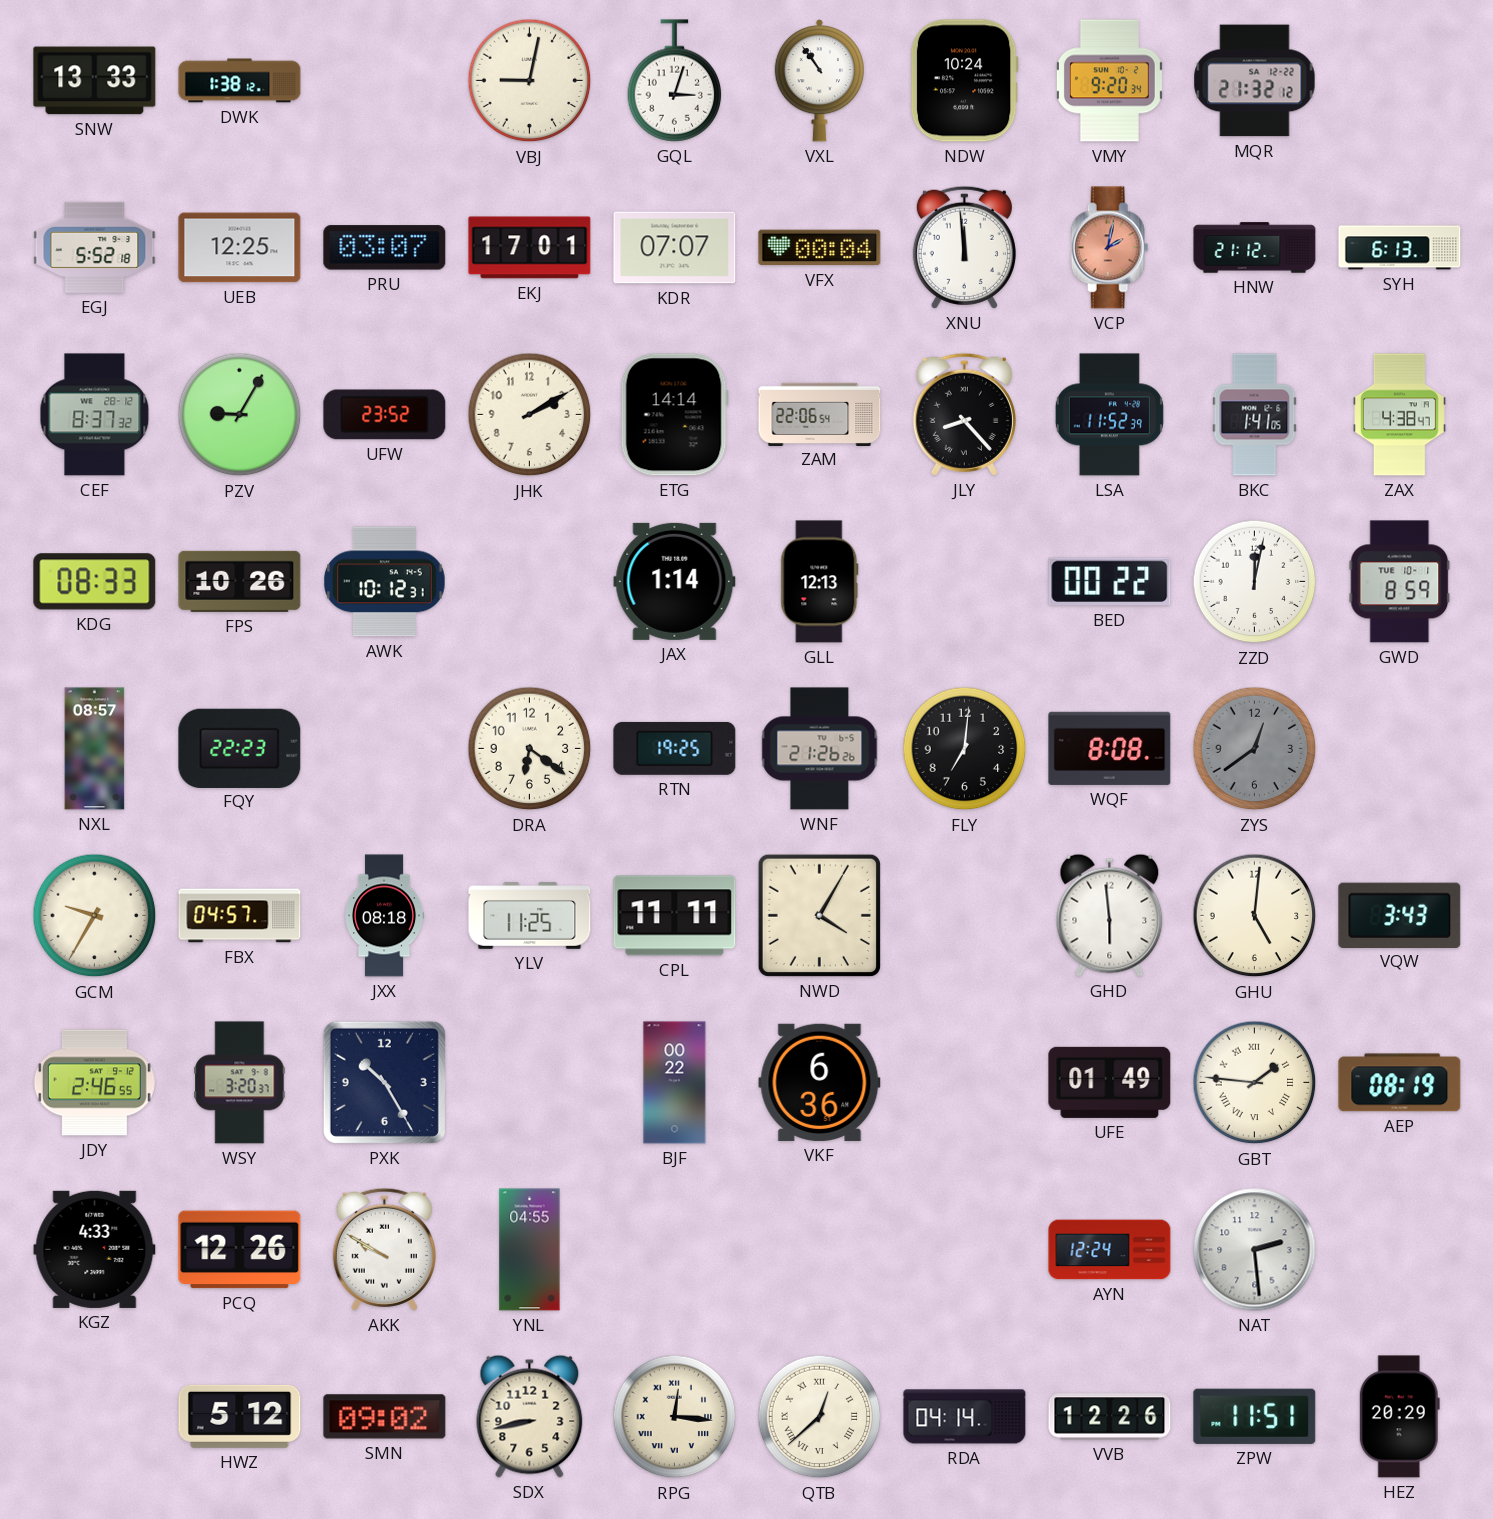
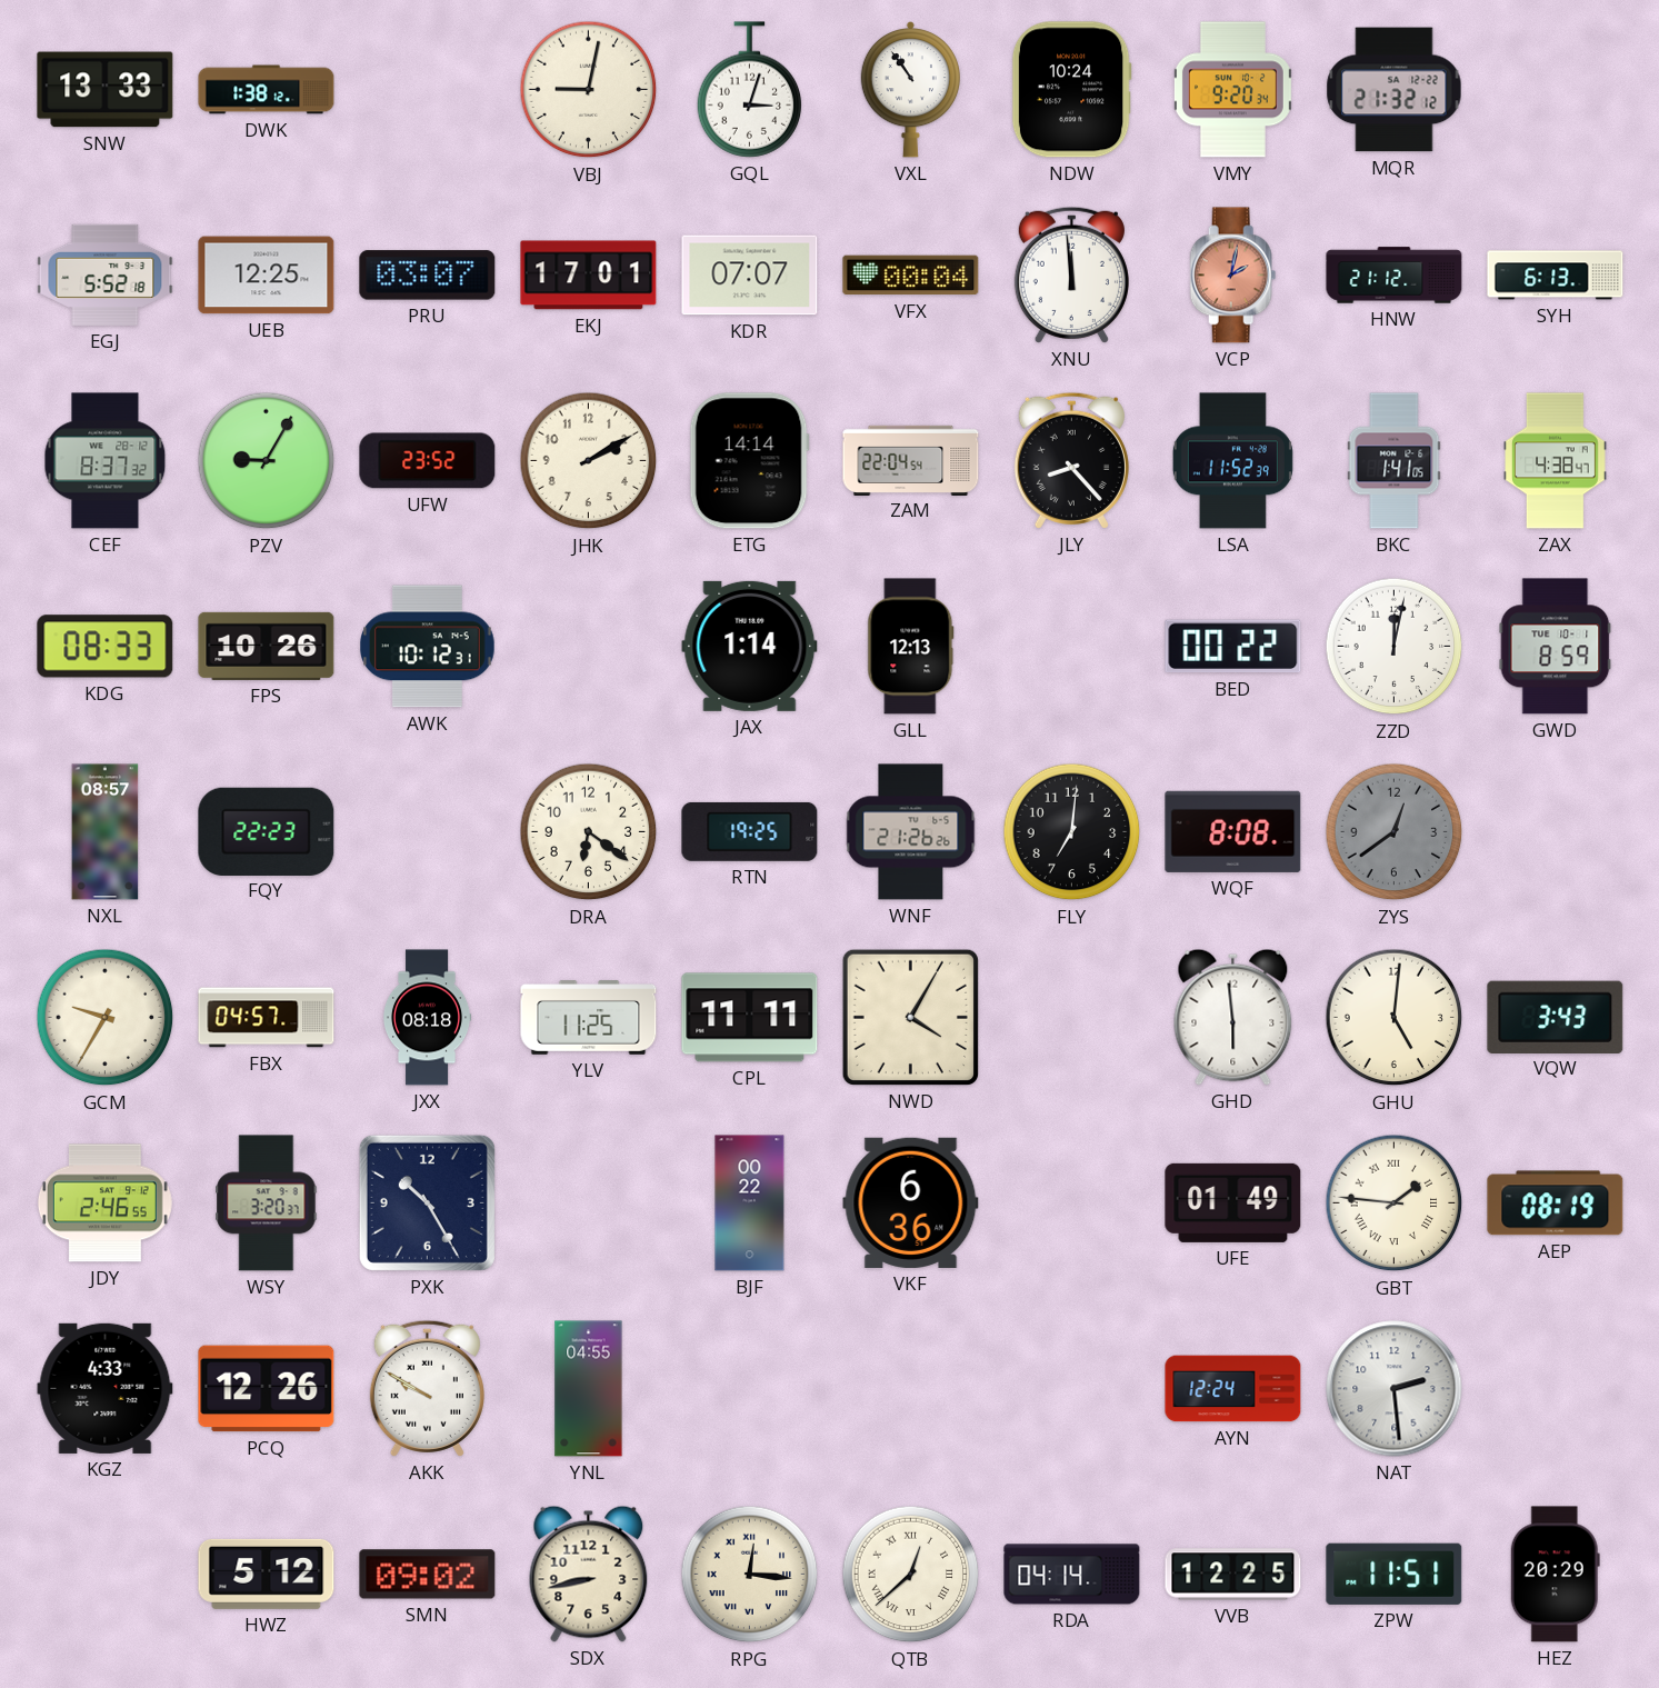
ZAM: 22:06 -> 22:04 (911, 460)
VVB: 12:26 -> 12:25 (1233, 1575)
